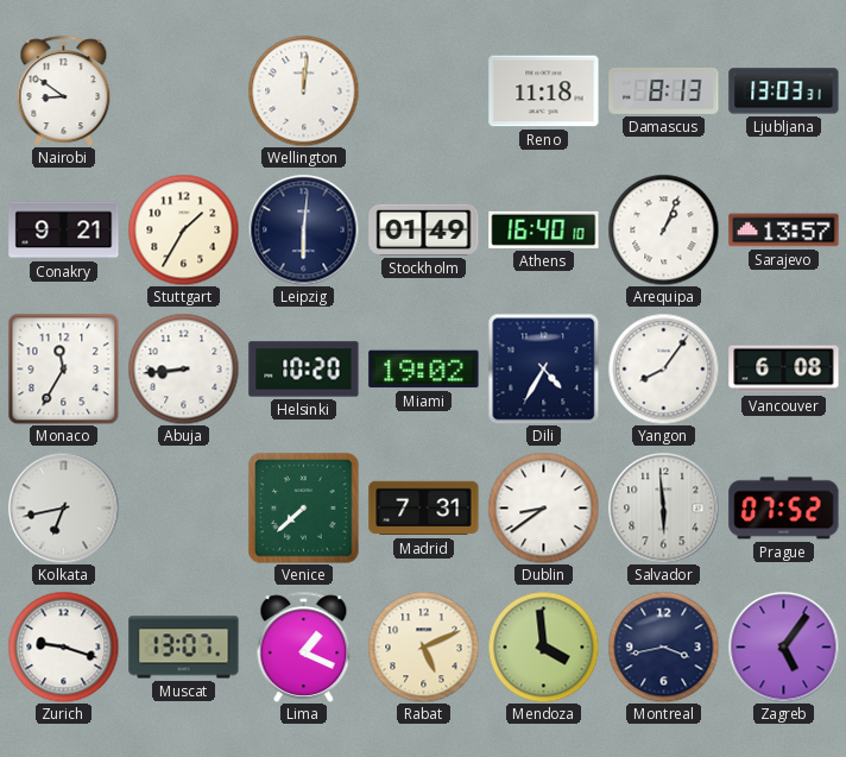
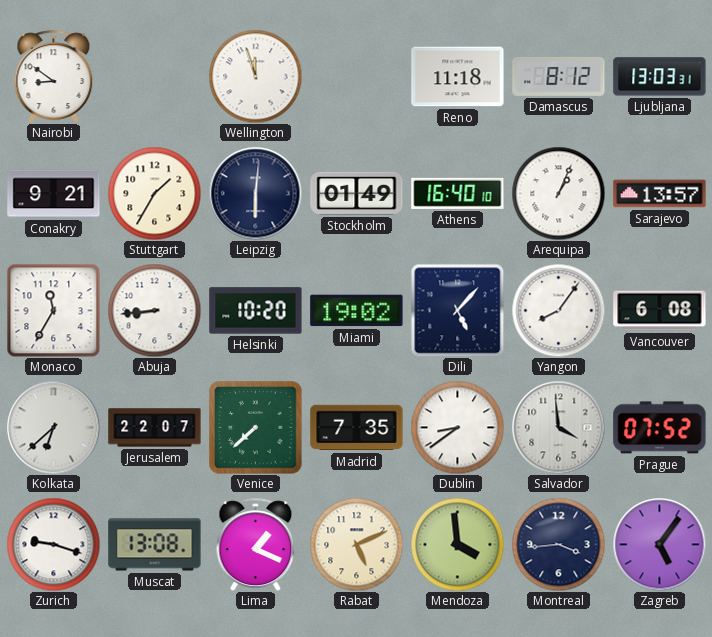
Wellington: 12:01 -> 11:57 (255, 76)
Damascus: 8:13 -> 8:12 (559, 76)
Dili: 4:35 -> 5:07 (457, 310)
Kolkata: 6:43 -> 6:38 (53, 427)
Jerusalem: none -> 22:07 (155, 428)
Madrid: 7:31 -> 7:35 (357, 428)
Salvador: 5:59 -> 3:59 (558, 427)
Muscat: 13:07 -> 13:08 (155, 545)
Montreal: 3:43 -> 3:44 (558, 544)
